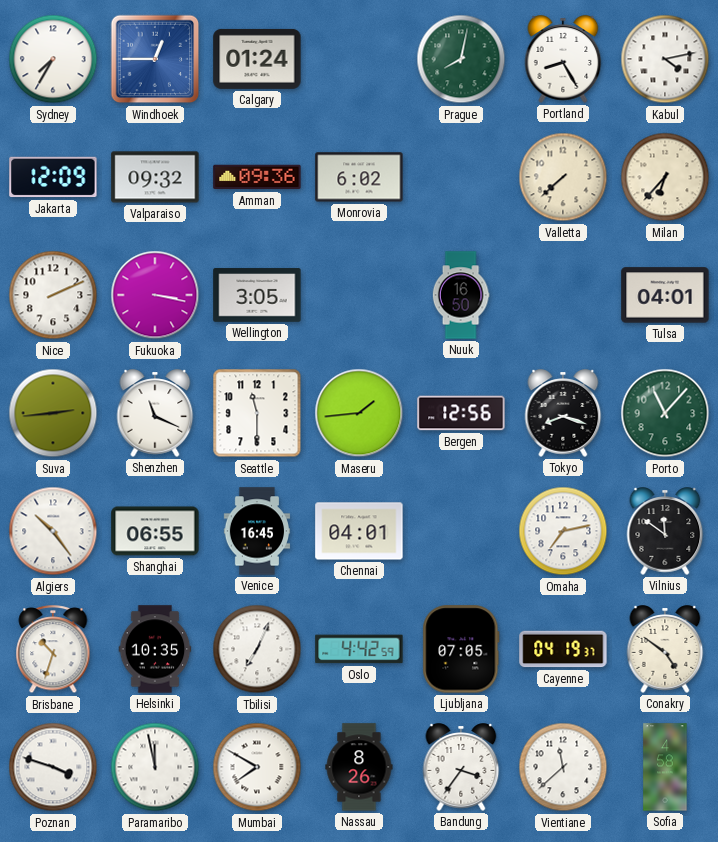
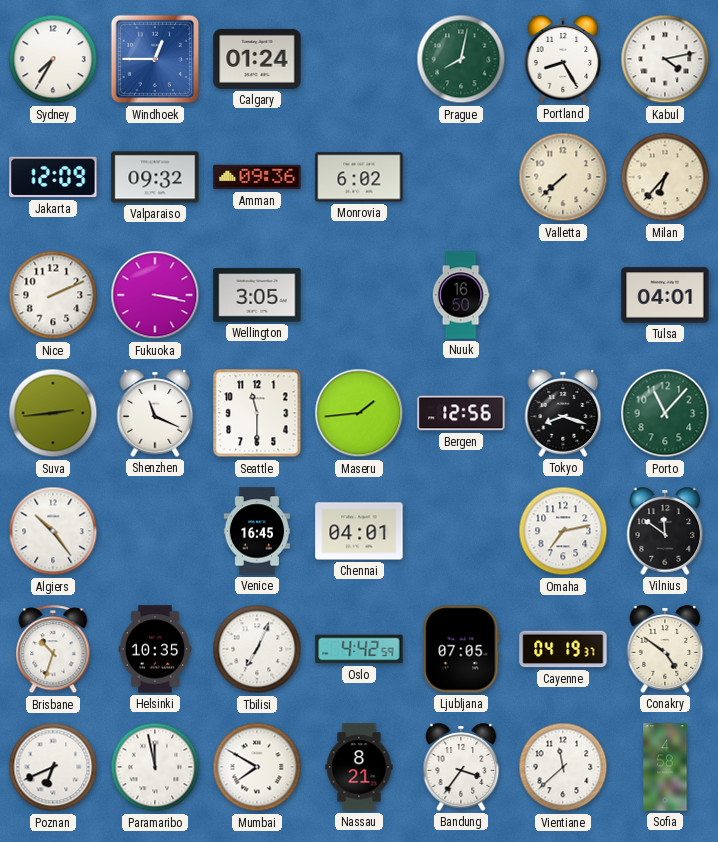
Shanghai: 06:55 -> none (155, 531)
Poznan: 3:48 -> 6:41 (53, 767)
Nassau: 8:26 -> 8:21 (359, 767)
